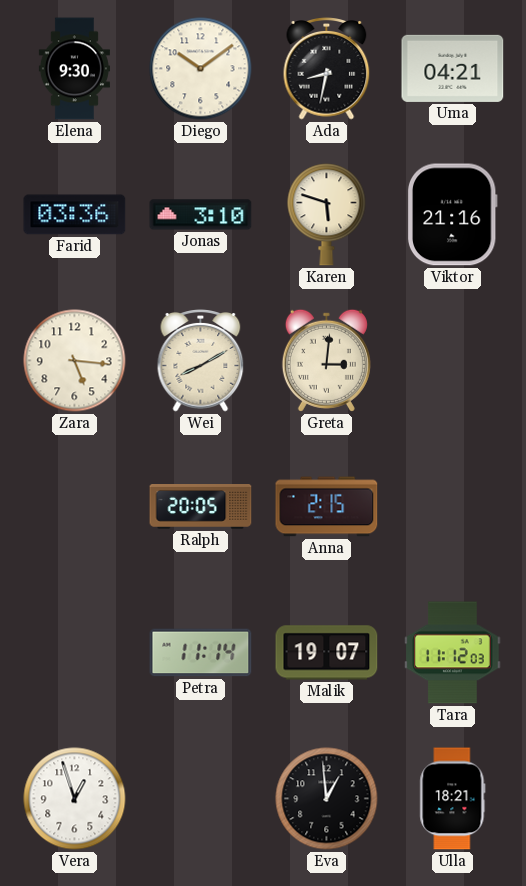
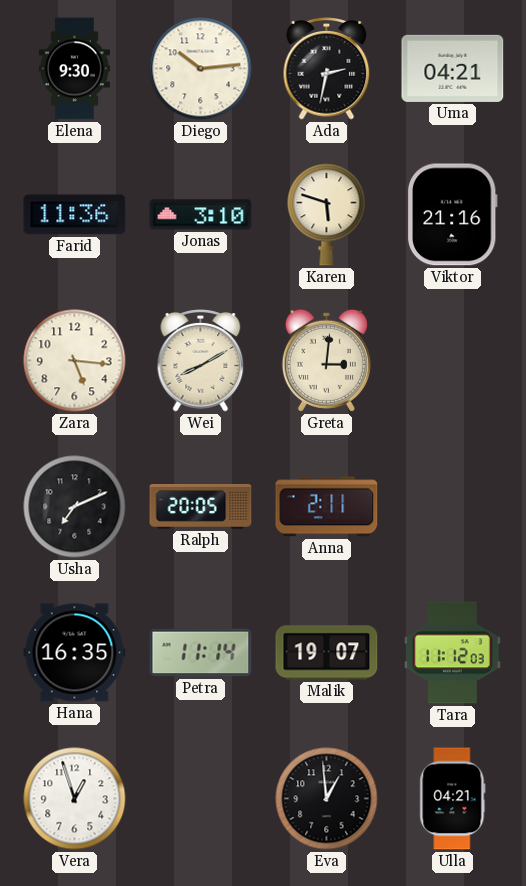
Diego: 10:09 -> 10:14 (201, 69)
Ada: 8:32 -> 2:32 (327, 69)
Farid: 03:36 -> 11:36 (75, 215)
Usha: none -> 7:11 (75, 507)
Anna: 2:15 -> 2:11 (327, 507)
Hana: none -> 16:35 (75, 653)
Ulla: 18:21 -> 04:21 (453, 799)
